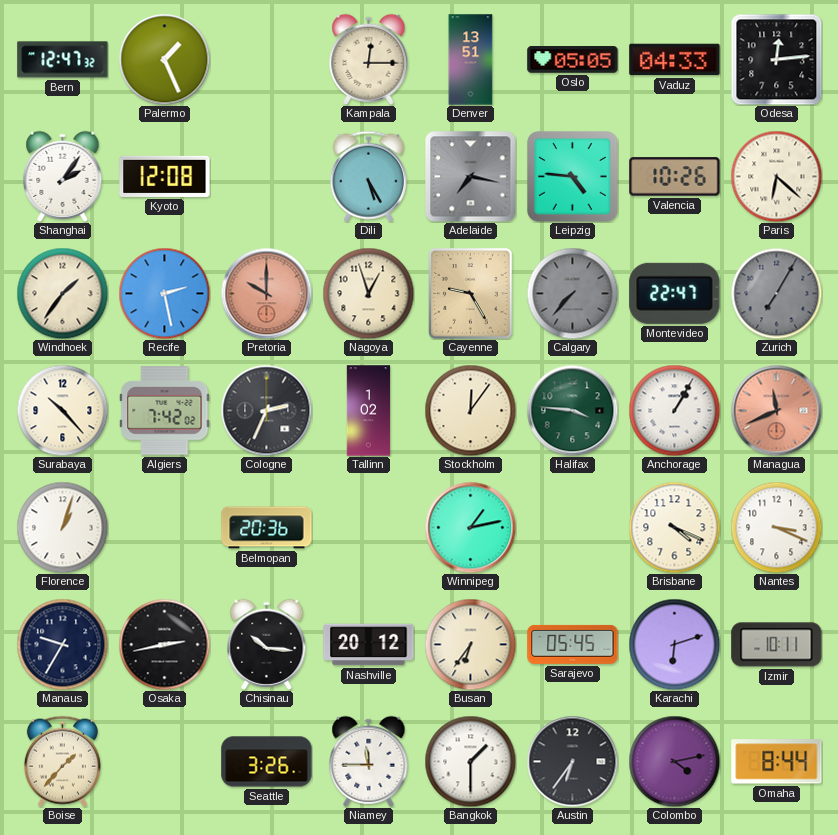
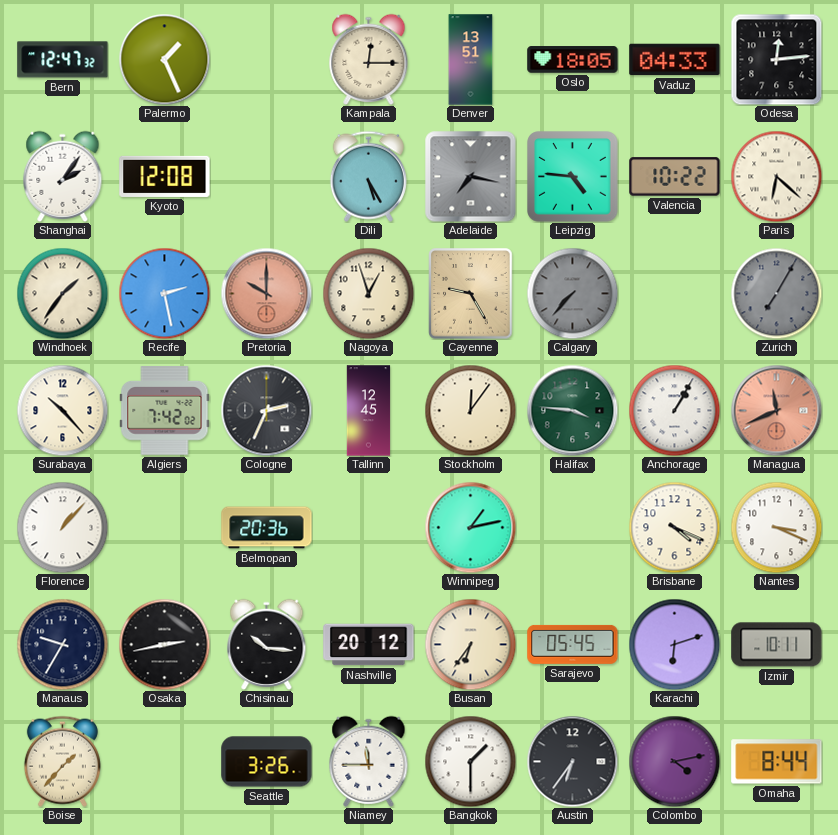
Oslo: 05:05 -> 18:05 (573, 60)
Valencia: 10:26 -> 10:22 (675, 177)
Montevideo: 22:47 -> none (675, 293)
Tallinn: 1:02 -> 12:45 (369, 411)
Florence: 1:03 -> 1:07 (62, 527)
